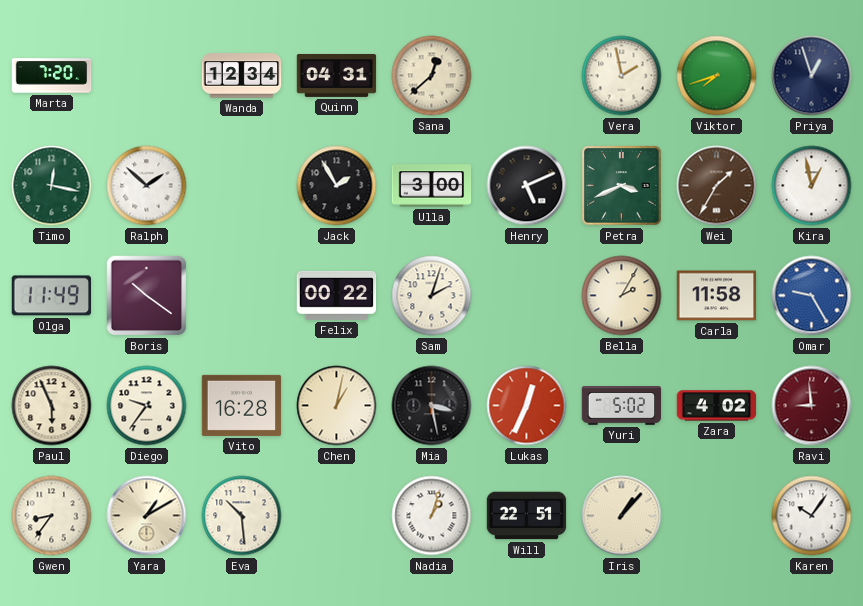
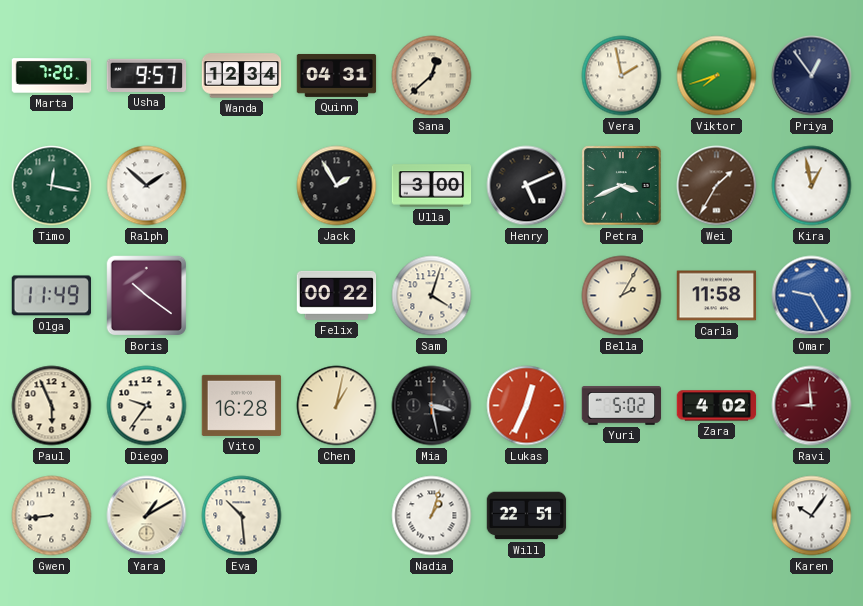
Usha: none -> 9:57 (147, 75)
Priya: 12:57 -> 12:54 (812, 76)
Sam: 2:03 -> 4:03 (432, 296)
Gwen: 8:36 -> 8:44 (52, 516)
Iris: 1:07 -> none (622, 516)
